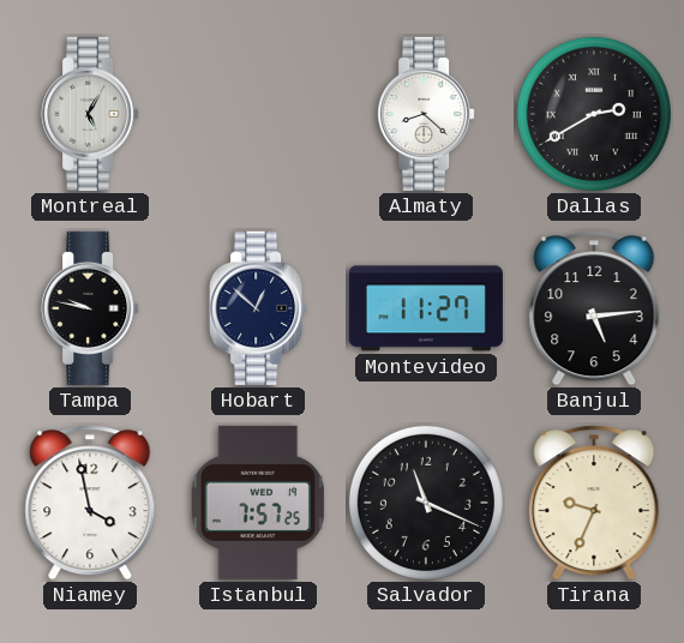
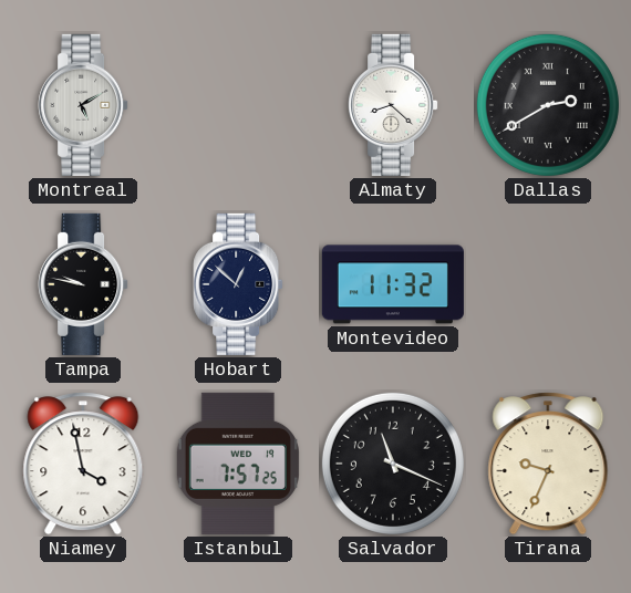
Montreal: 5:05 -> 5:10 (83, 105)
Montevideo: 11:27 -> 11:32 (393, 284)
Banjul: 5:14 -> none (594, 308)
